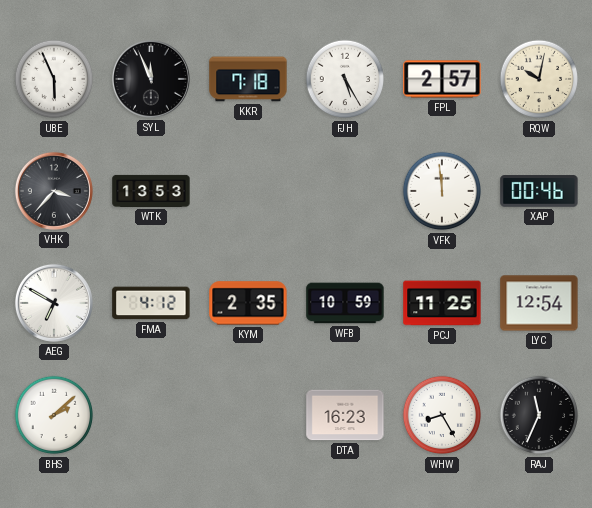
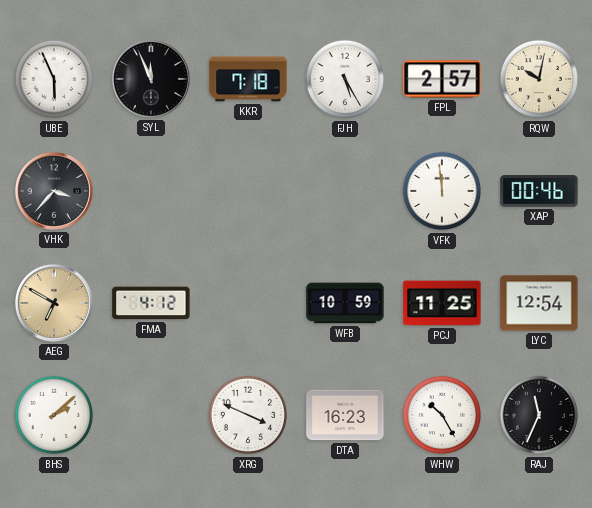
WTK: 13:53 -> none (151, 191)
AEG dial: white -> champagne (54, 303)
KYM: 2:35 -> none (248, 303)
XRG: none -> 3:49 (248, 415)
WHW: 8:25 -> 10:25 (442, 415)
